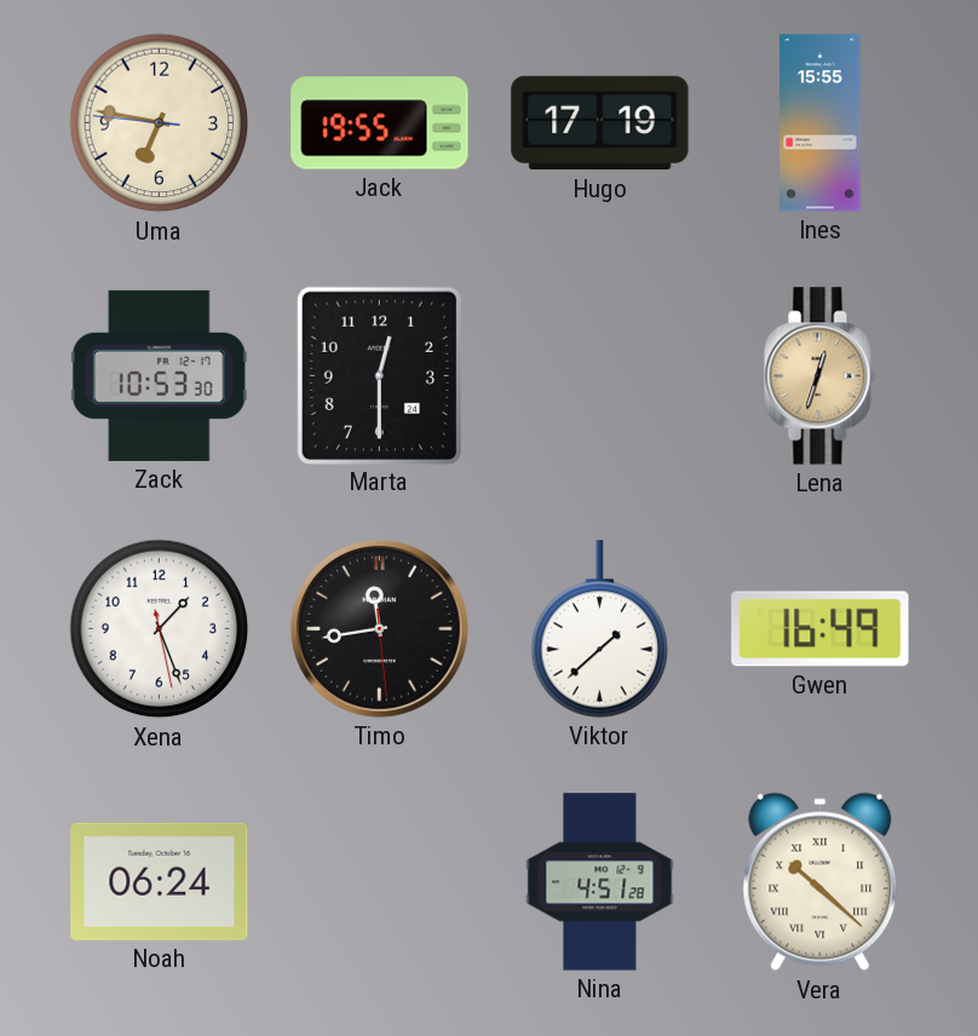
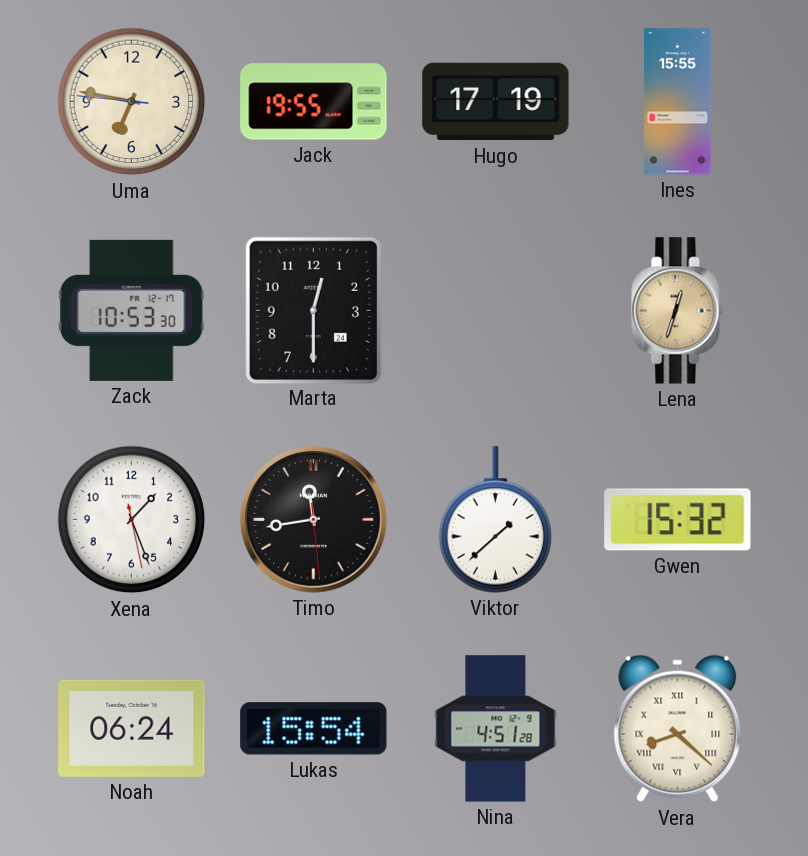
Gwen: 16:49 -> 15:32 (678, 520)
Lukas: none -> 15:54 (314, 729)
Vera: 10:22 -> 8:22 (678, 729)
